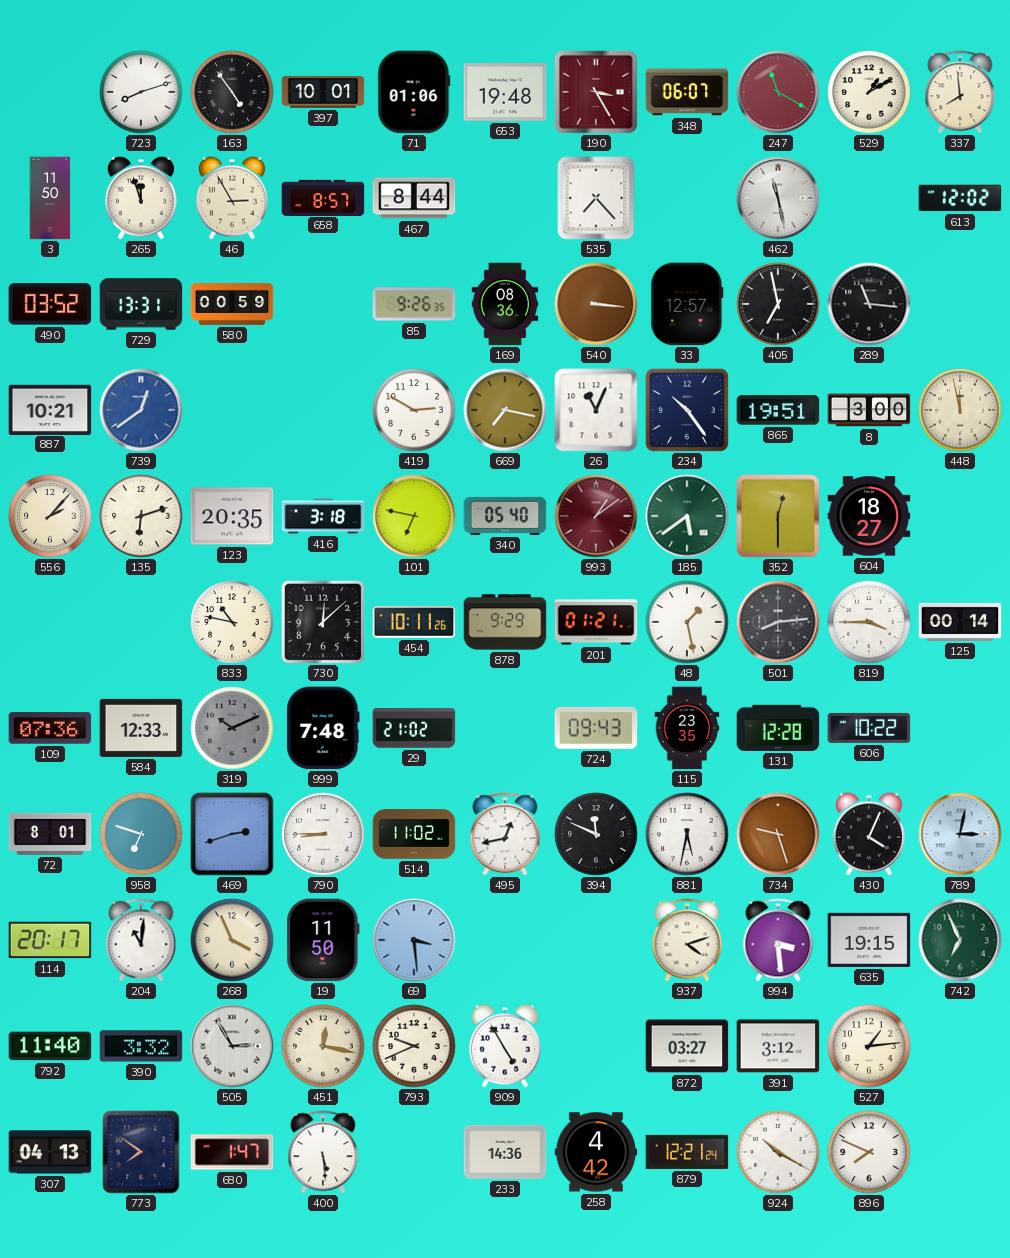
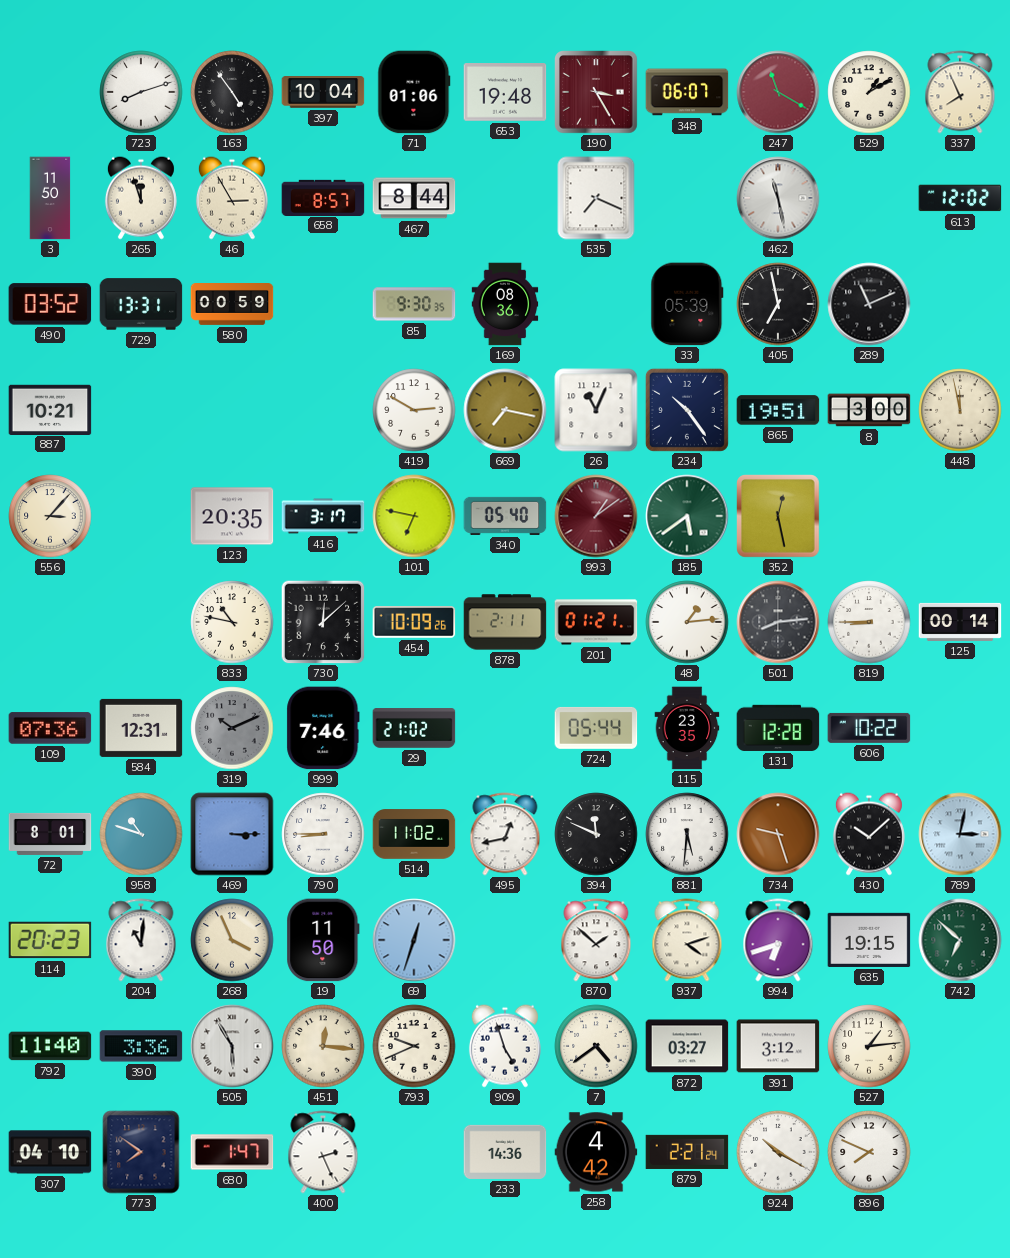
397: 10:01 -> 10:04 (323, 92)
337: 7:59 -> 7:56 (960, 92)
535: 7:23 -> 7:19 (596, 198)
85: 9:26 -> 9:30 (414, 304)
540: 3:16 -> none (596, 304)
33: 12:57 -> 05:39 (687, 304)
289: 11:16 -> 11:11 (869, 304)
739: 12:39 -> none (141, 410)
556: 2:07 -> 3:07 (50, 516)
135: 6:12 -> none (141, 516)
416: 3:18 -> 3:17 (323, 516)
352: 12:30 -> 12:28 (778, 516)
604: 18:27 -> none (869, 516)
454: 10:11 -> 10:09 (414, 622)
878: 9:29 -> 2:11 (505, 622)
48: 1:28 -> 1:14 (687, 622)
819: 3:45 -> 8:45 (869, 622)
584: 12:33 -> 12:31 (141, 728)
999: 7:48 -> 7:46 (323, 728)
724: 09:43 -> 05:44 (596, 728)
958: 6:48 -> 10:48 (141, 834)
469: 2:42 -> 3:15 (232, 834)
881: 5:32 -> 5:31 (687, 834)
430: 4:04 -> 10:08 (869, 834)
114: 20:17 -> 20:23 (50, 940)
69: 3:29 -> 12:33 (414, 940)
870: none -> 1:52 (596, 940)
994: 3:29 -> 6:42 (778, 940)
742: 6:56 -> 6:52 (960, 940)
390: 3:32 -> 3:36 (141, 1046)
505: 2:55 -> 5:55 (232, 1046)
451: 12:17 -> 12:16 (323, 1046)
909: 4:55 -> 4:57 (505, 1046)
7: none -> 4:39 (596, 1046)
307: 04:13 -> 04:10 (50, 1152)
400: 5:29 -> 2:26 (323, 1152)
879: 12:21 -> 2:21 (687, 1152)
